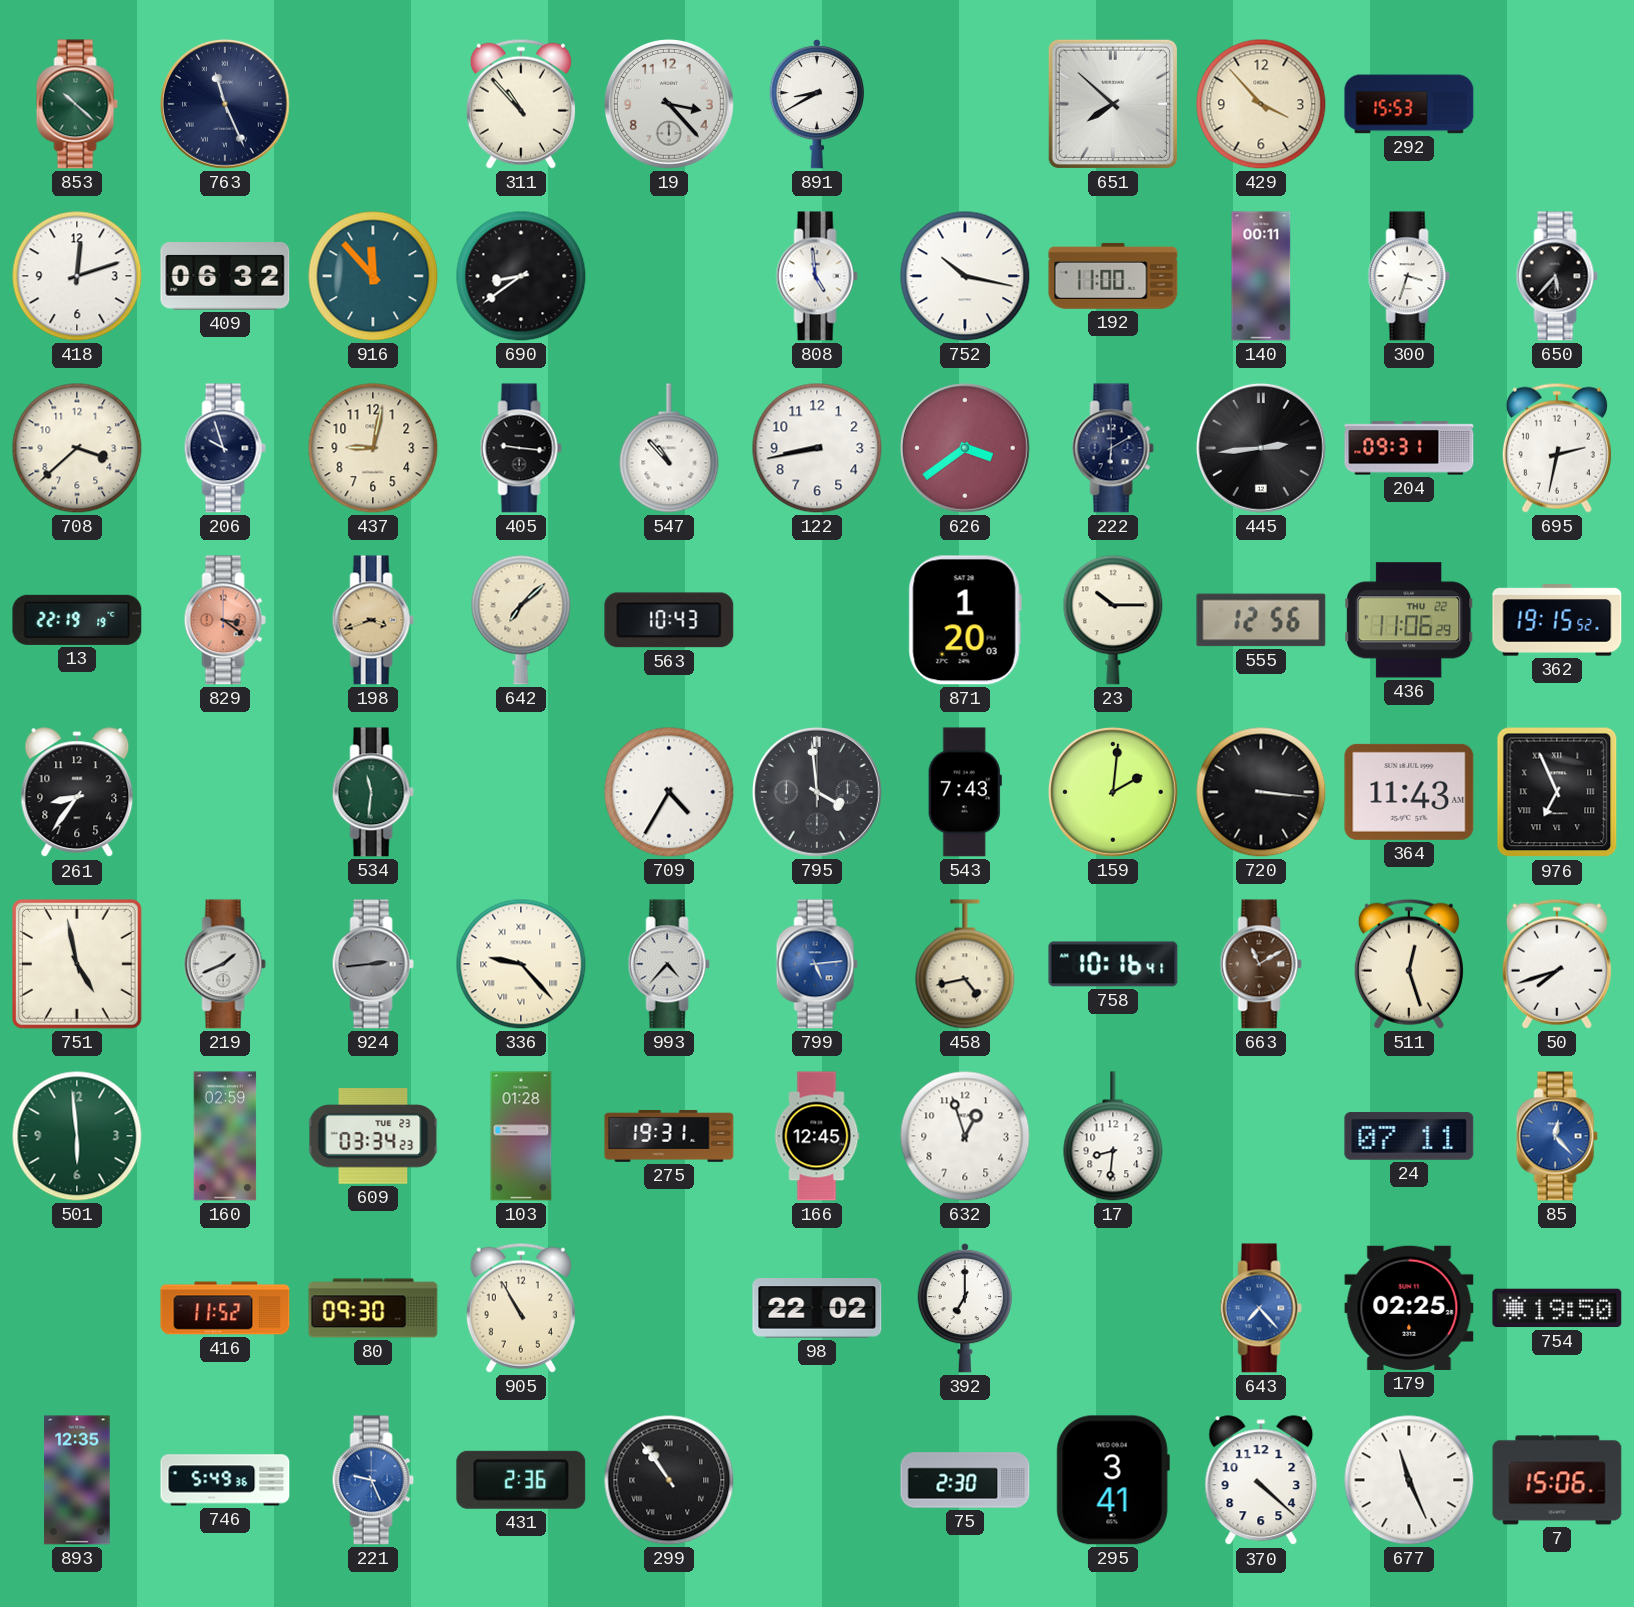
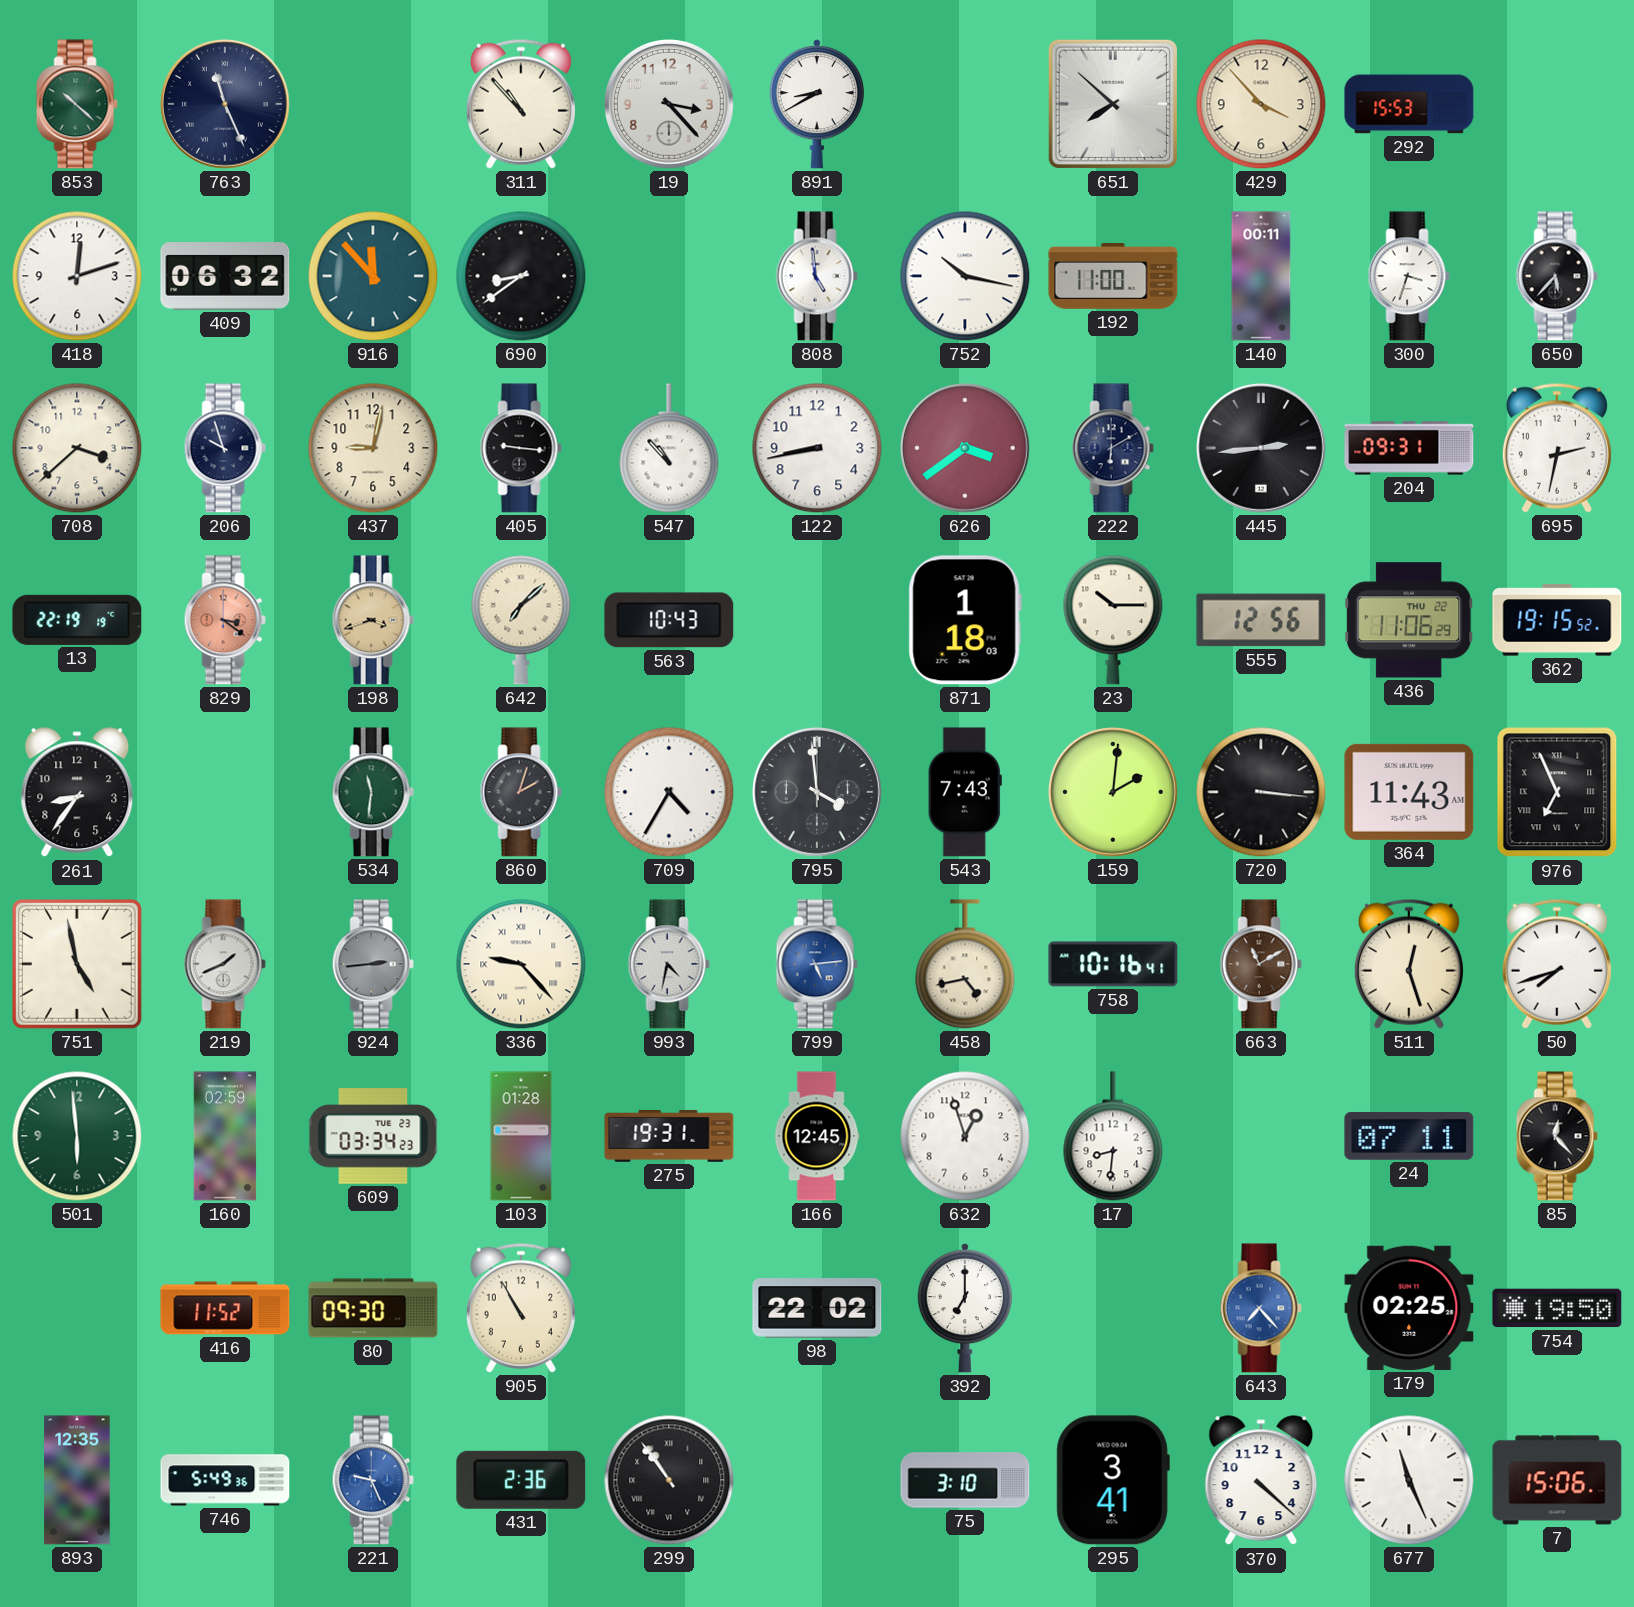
871: 1:20 -> 1:18 (965, 620)
860: none -> 2:03 (521, 792)
993: 4:37 -> 4:32 (669, 964)
85 dial: blue -> black (1557, 1136)
75: 2:30 -> 3:10 (965, 1480)
